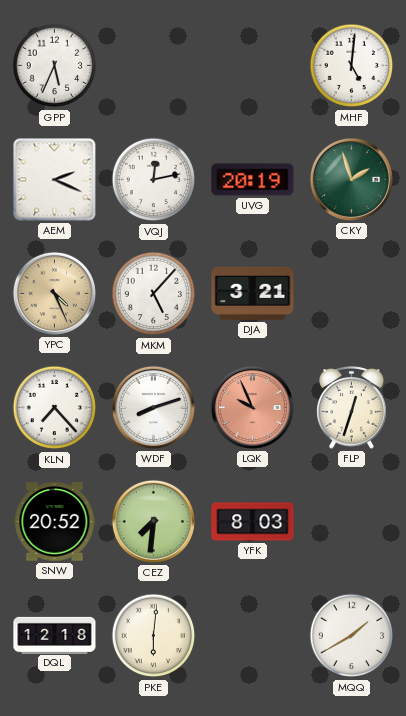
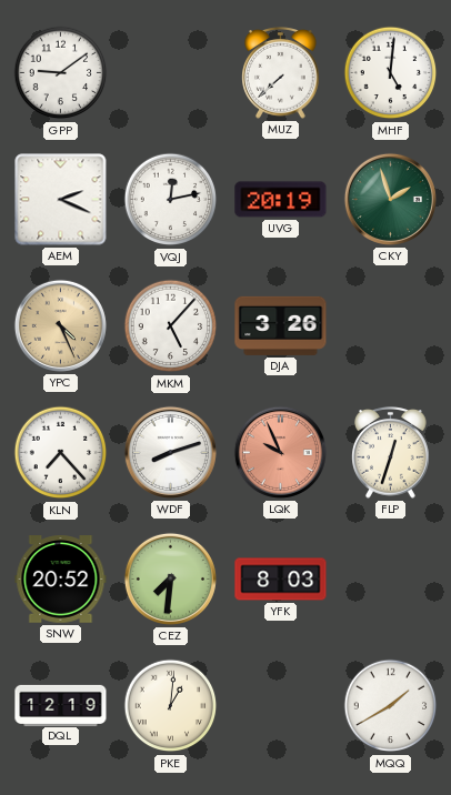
GPP: 5:34 -> 9:09 (61, 73)
MUZ: none -> 7:38 (281, 73)
DJA: 3:21 -> 3:26 (281, 325)
DQL: 12:18 -> 12:19 (61, 705)
PKE: 6:01 -> 1:01 (171, 706)
